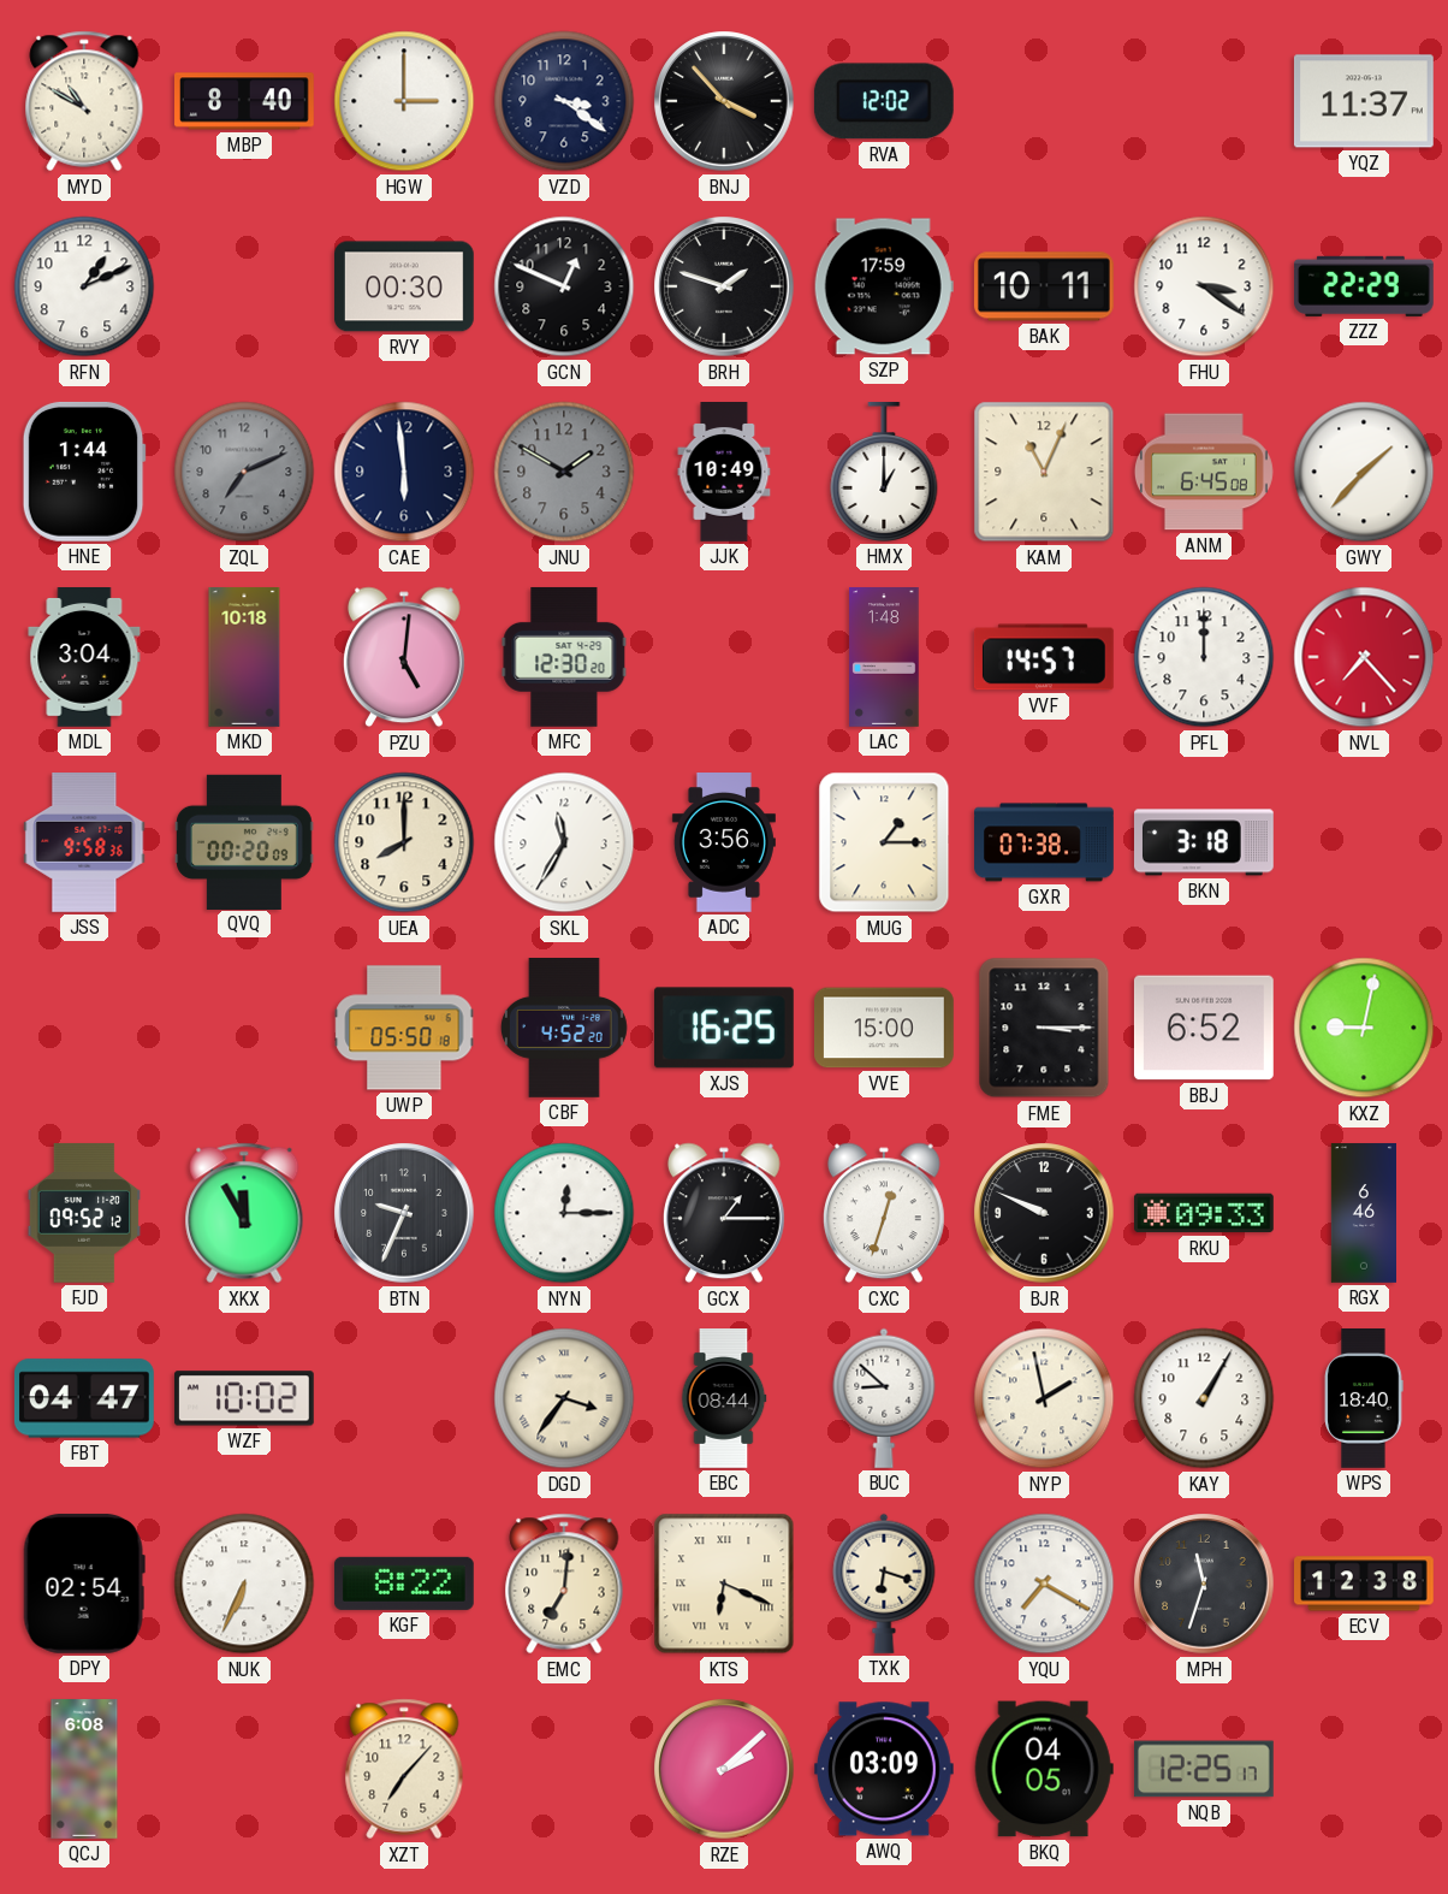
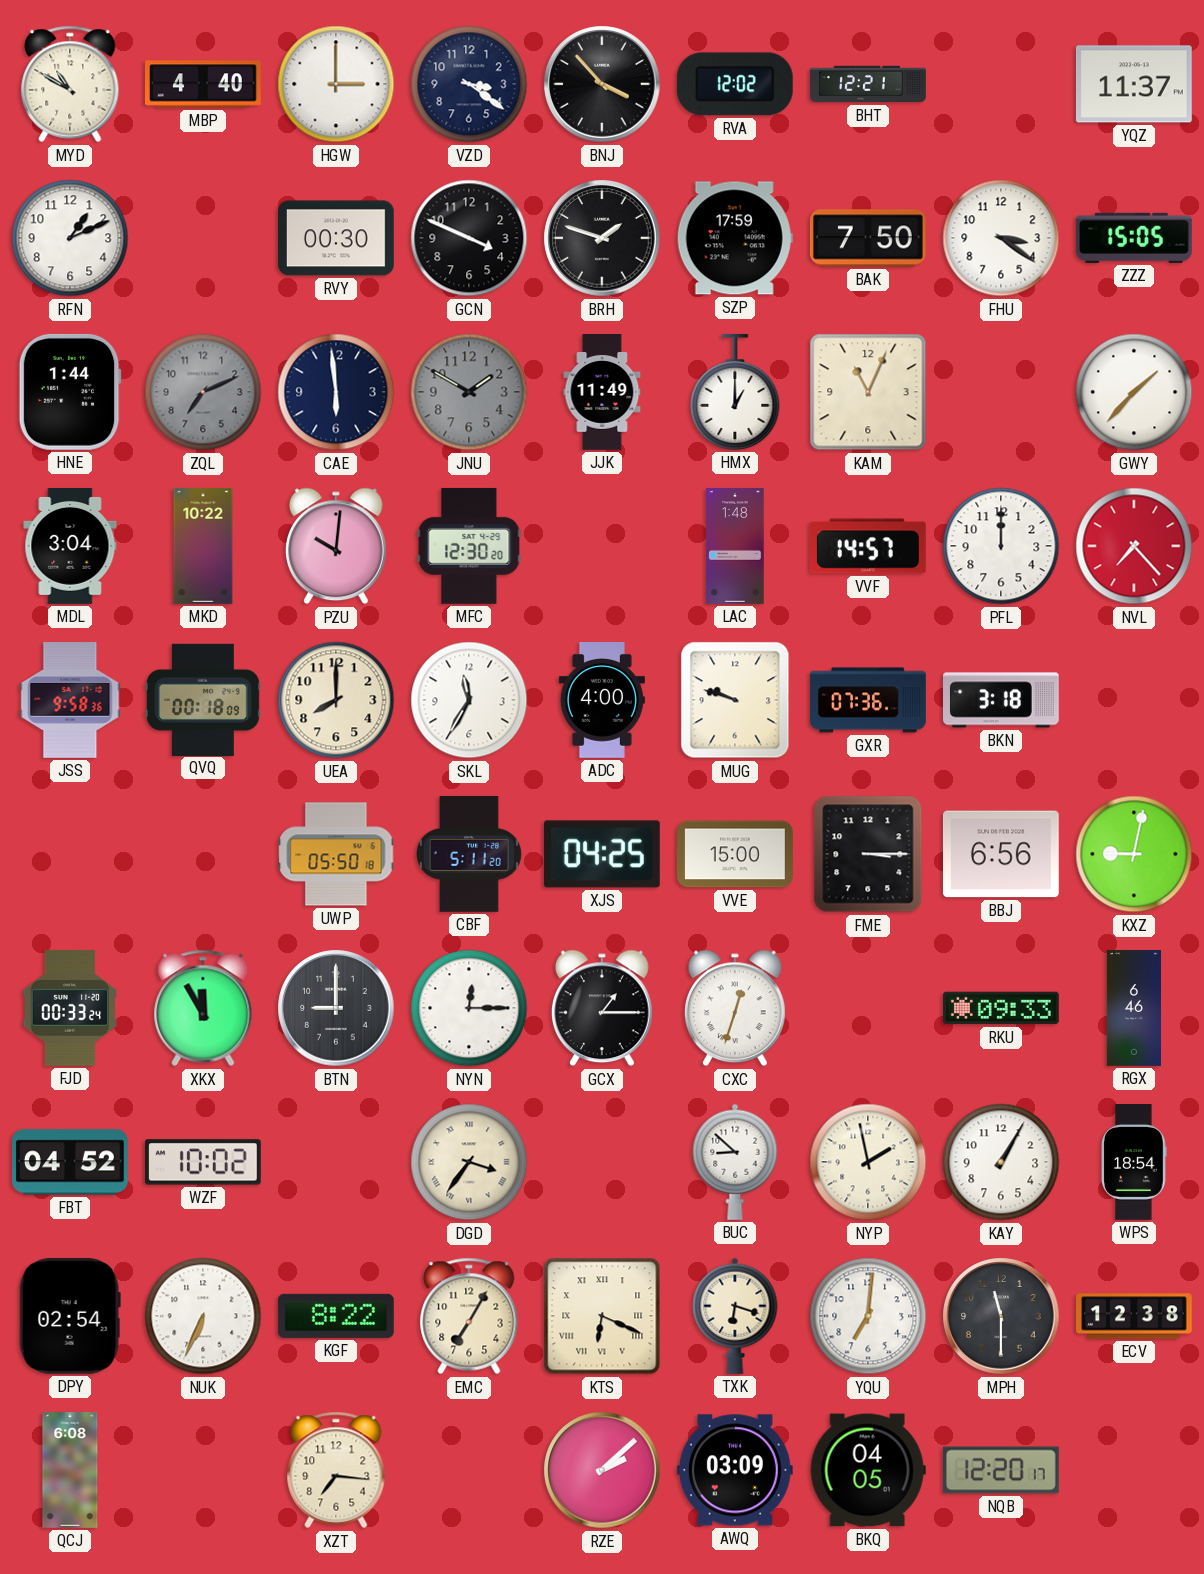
MBP: 8:40 -> 4:40 (204, 84)
BHT: none -> 12:21 (868, 84)
GCN: 12:49 -> 3:49 (469, 238)
BAK: 10:11 -> 7:50 (868, 238)
ZZZ: 22:29 -> 15:05 (1134, 238)
JJK: 10:49 -> 11:49 (602, 393)
ANM: 6:45 -> none (1204, 472)
MKD: 10:18 -> 10:22 (203, 547)
PZU: 5:01 -> 10:01 (336, 546)
QVQ: 00:20 -> 00:18 (204, 699)
ADC: 3:56 -> 4:00 (602, 701)
MUG: 1:15 -> 9:48 (735, 700)
GXR: 07:38 -> 07:36 (868, 700)
CBF: 4:52 -> 5:11 (469, 855)
XJS: 16:25 -> 04:25 (602, 854)
BBJ: 6:52 -> 6:56 (1001, 854)
FJD: 09:52 -> 00:33 (70, 1008)
BTN: 9:34 -> 9:00 (336, 1008)
BJR: 9:49 -> none (1044, 1213)
FBT: 04:47 -> 04:52 (70, 1162)
EBC: 08:44 -> none (724, 1399)
WPS: 18:40 -> 18:54 (1134, 1163)
EMC: 7:01 -> 7:05 (469, 1316)
YQU: 7:20 -> 7:01 (868, 1316)
MPH: 11:33 -> 11:30 (1001, 1316)
XZT: 7:07 -> 7:16 (336, 1470)
NQB: 12:25 -> 12:20 (1001, 1470)
